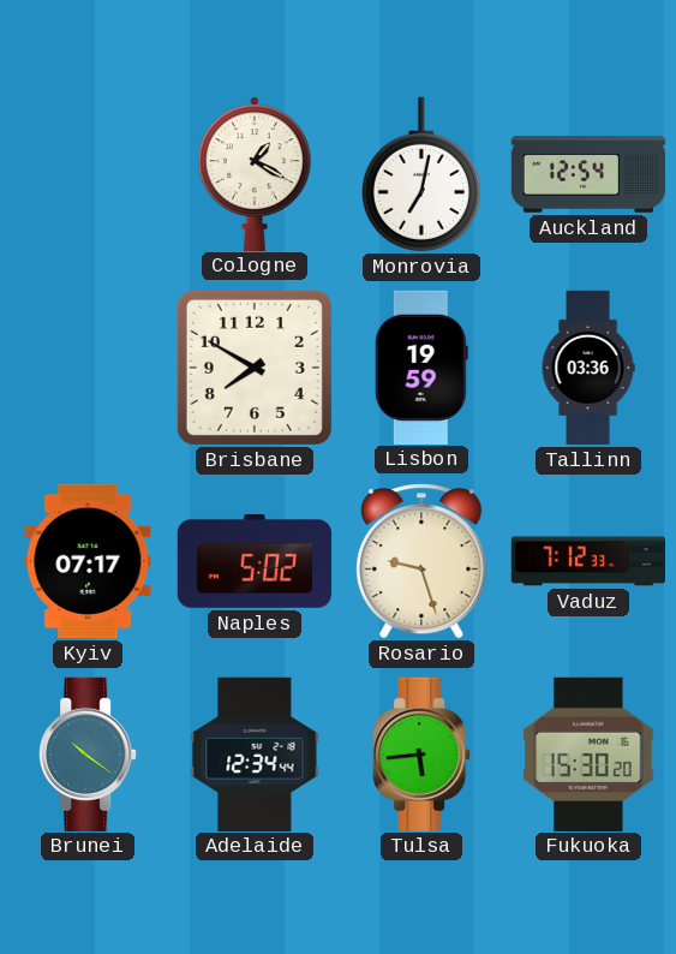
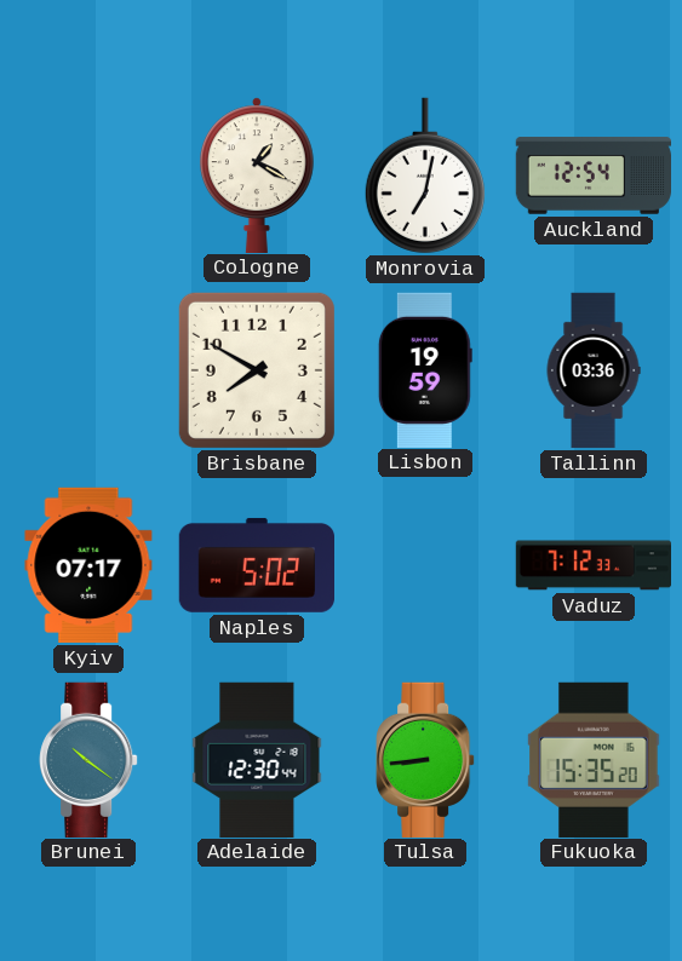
Rosario: 9:27 -> none (421, 561)
Adelaide: 12:34 -> 12:30 (257, 759)
Tulsa: 5:44 -> 8:44 (425, 759)
Fukuoka: 15:30 -> 15:35 (594, 759)
